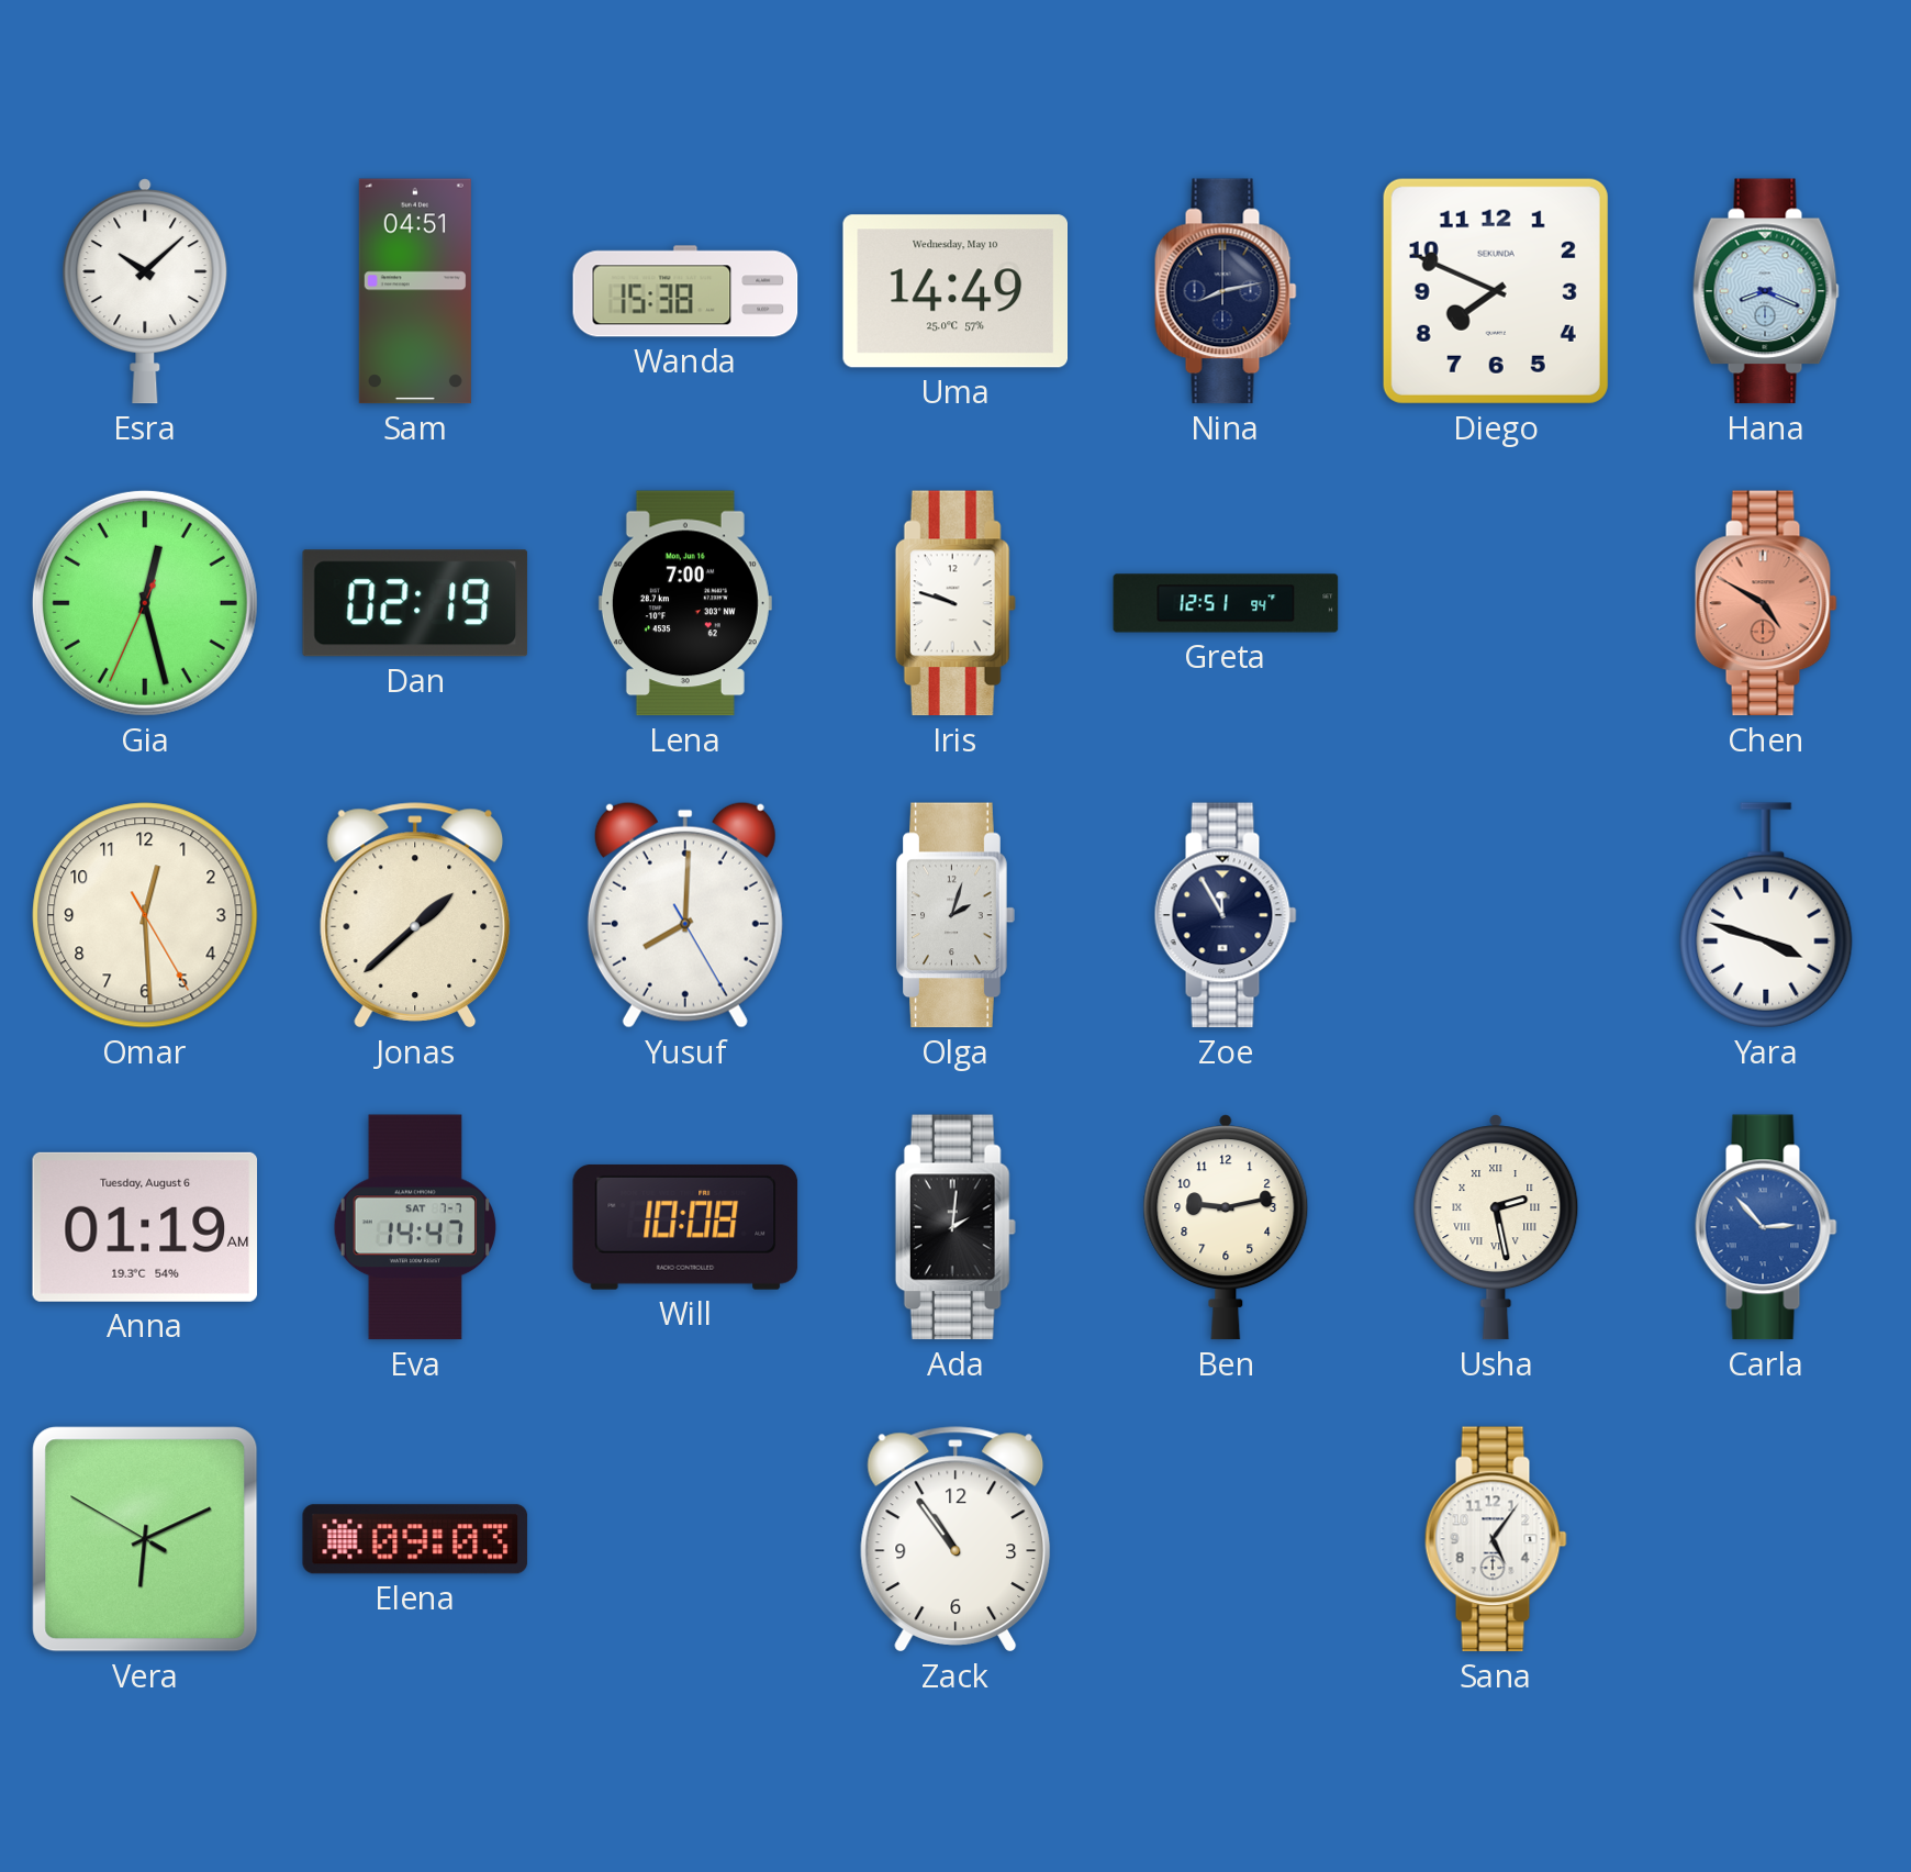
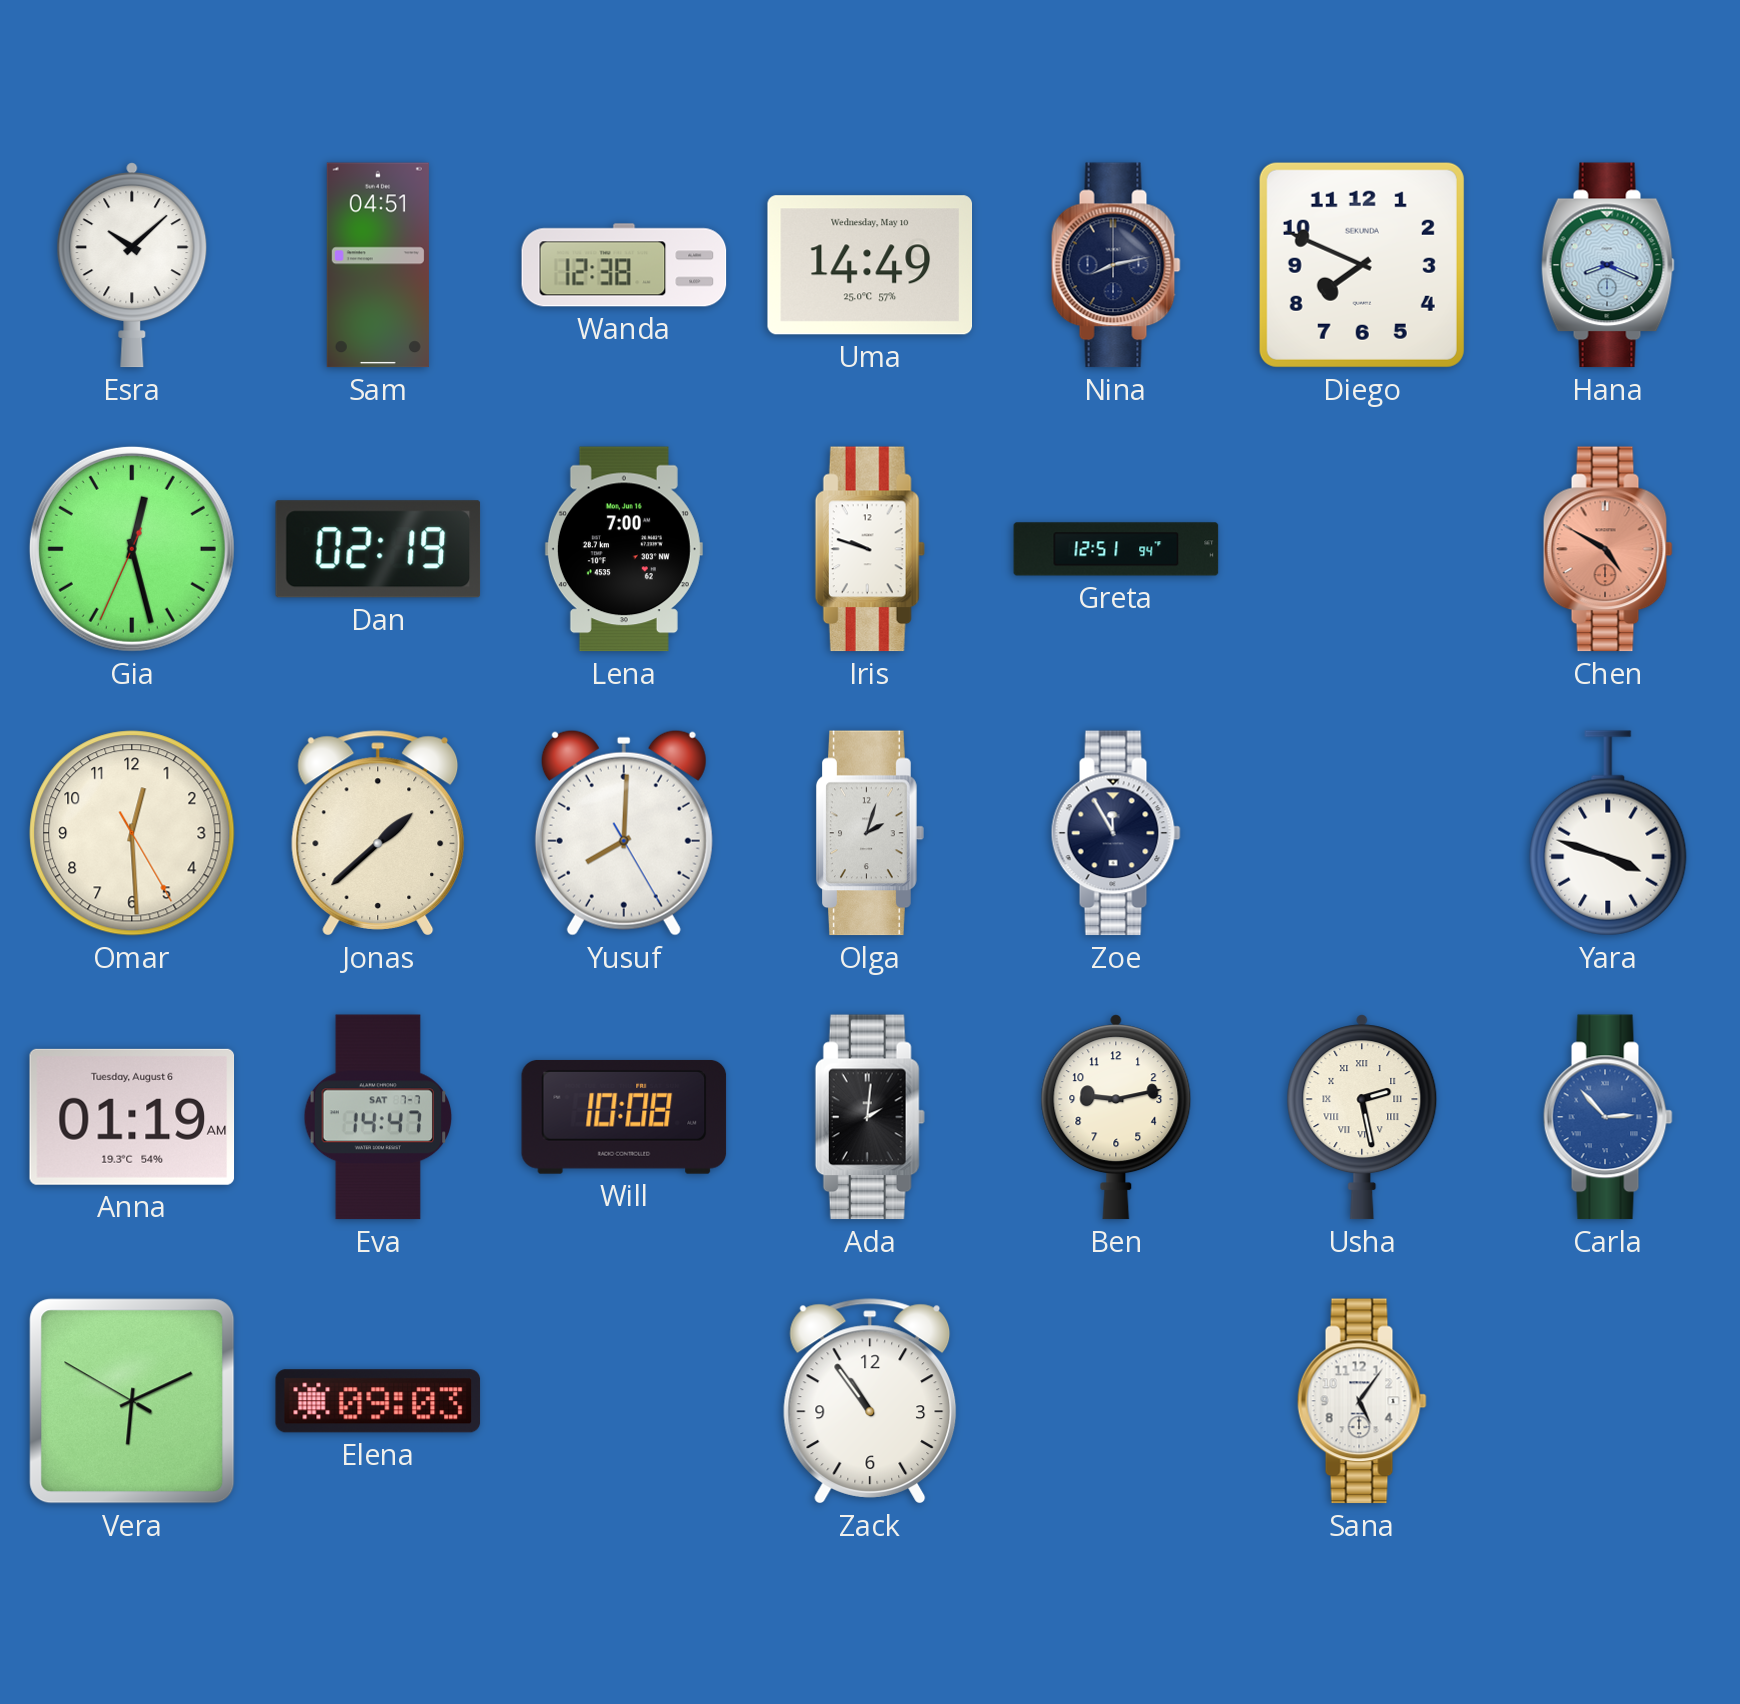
Wanda: 15:38 -> 12:38 (624, 265)
